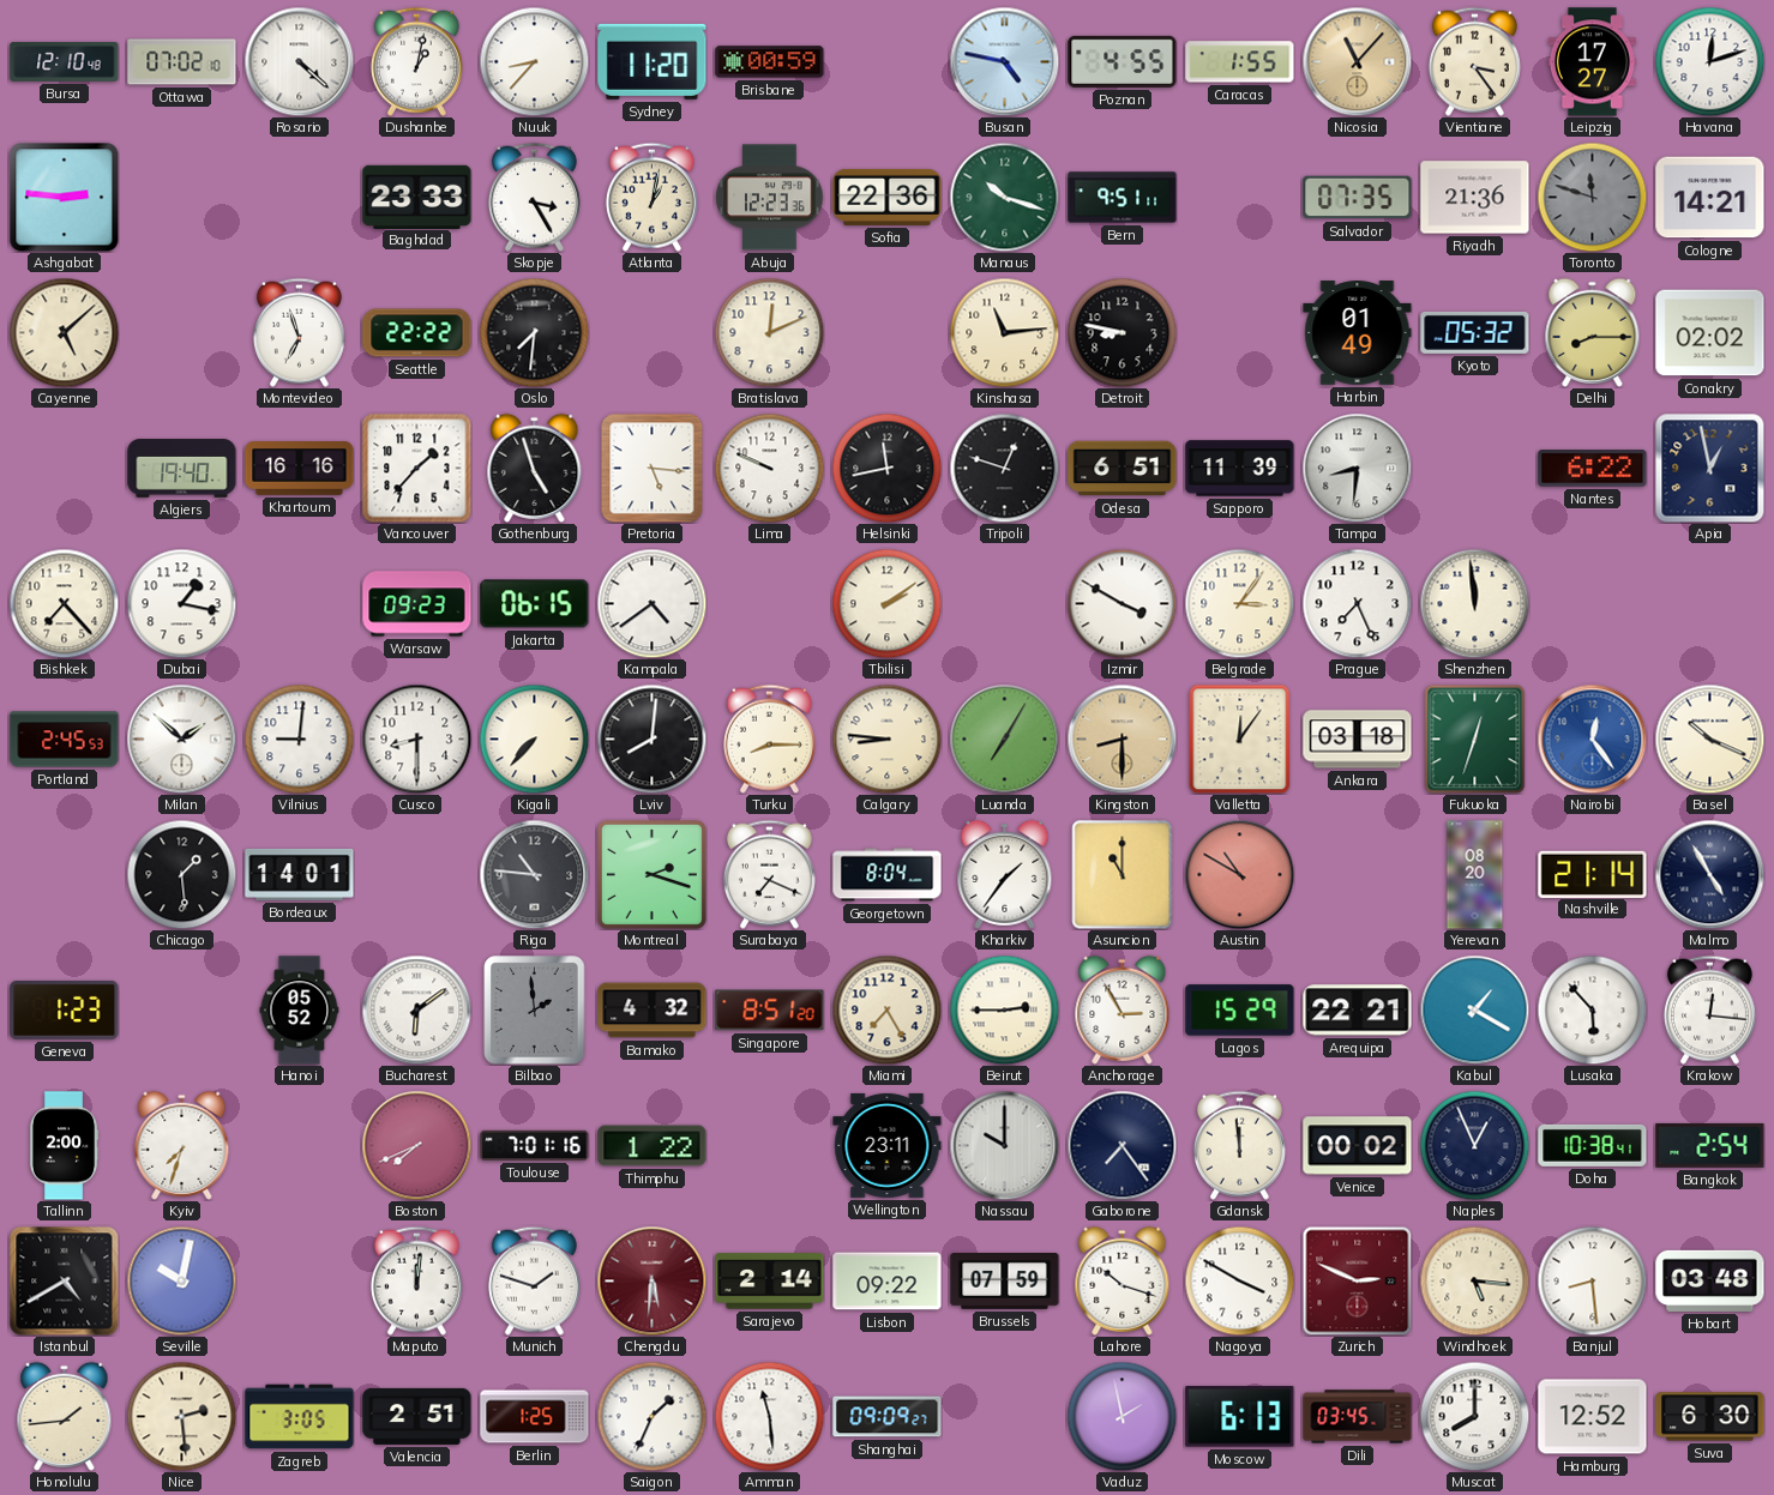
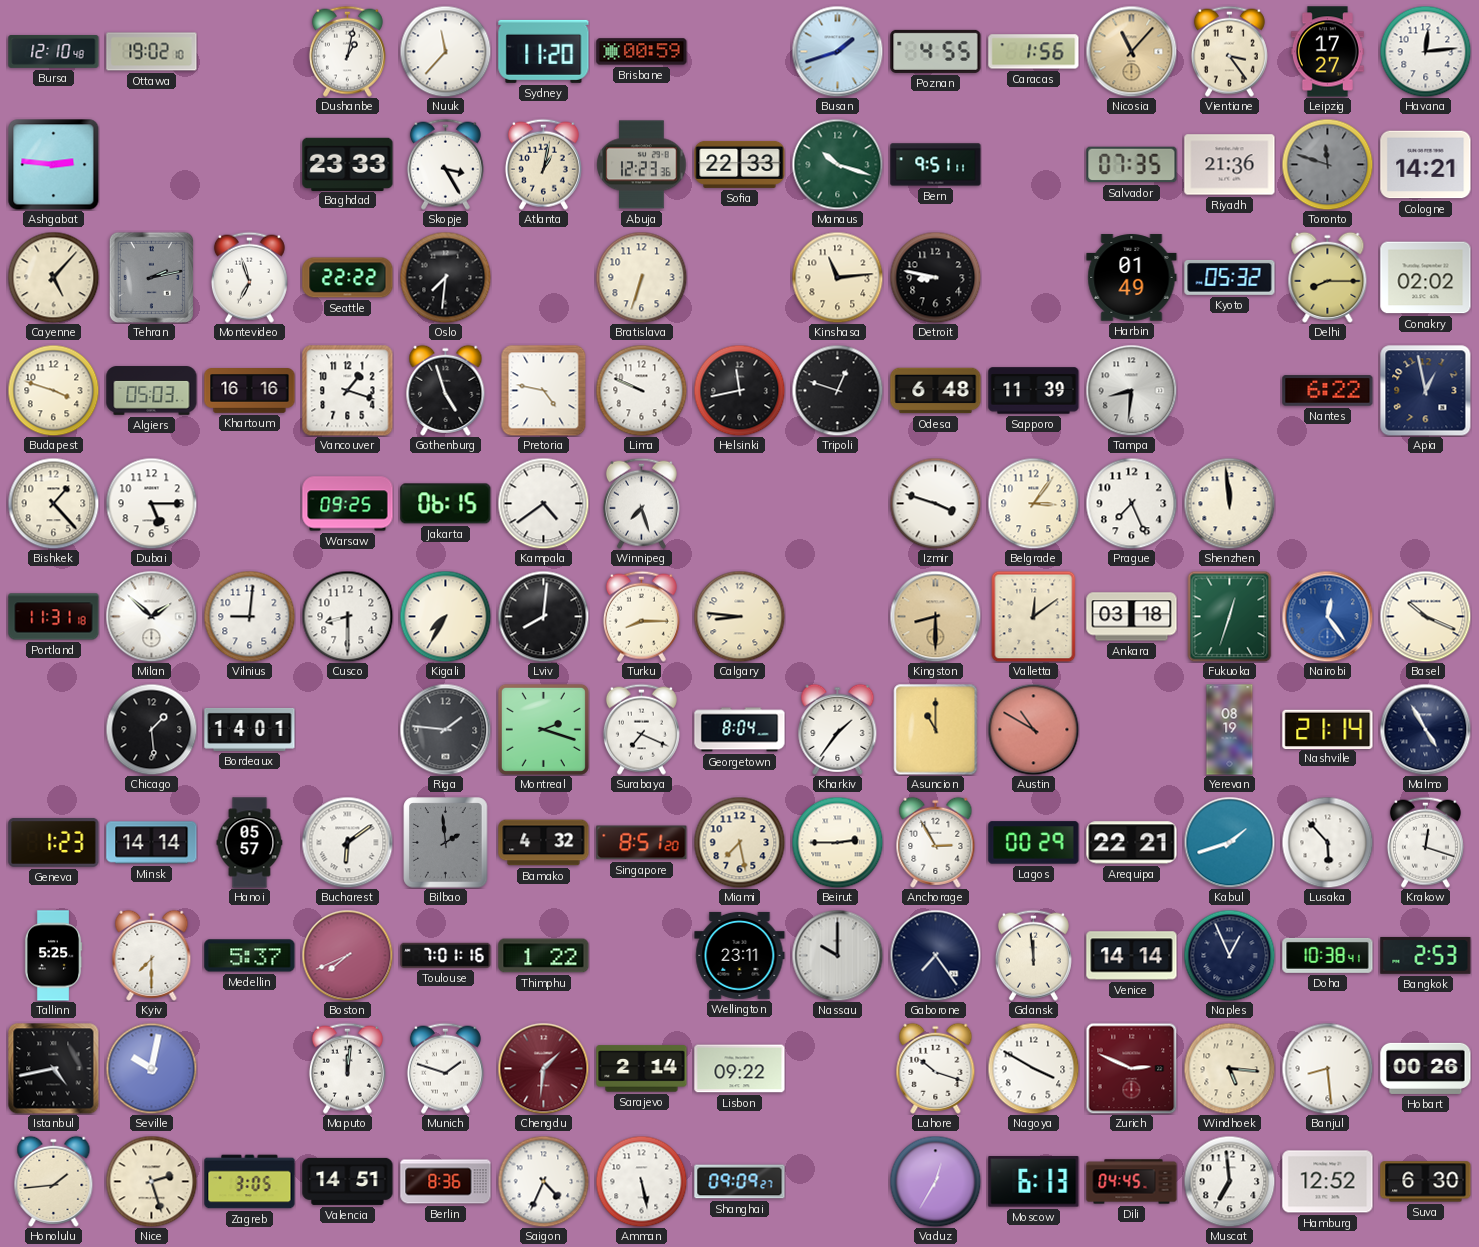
Ottawa: 07:02 -> 19:02 (152, 52)
Rosario: 4:22 -> none (299, 61)
Nuuk: 8:37 -> 11:37 (445, 51)
Busan: 4:47 -> 1:42 (837, 51)
Caracas: 1:55 -> 1:56 (1034, 52)
Havana: 12:12 -> 12:14 (1425, 51)
Sofia: 22:36 -> 22:33 (740, 164)
Cayenne: 5:08 -> 5:07 (53, 277)
Tehran: none -> 2:13 (151, 277)
Bratislava: 12:11 -> 6:33 (641, 277)
Budapest: none -> 3:48 (53, 390)
Algiers: 19:40 -> 05:03 (152, 391)
Vancouver: 1:37 -> 1:18 (348, 391)
Pretoria: 5:16 -> 4:47 (544, 390)
Odesa: 6:51 -> 6:48 (936, 391)
Bishkek: 7:23 -> 1:23 (53, 503)
Dubai: 1:17 -> 5:15 (151, 503)
Warsaw: 09:23 -> 09:25 (348, 504)
Winnipeg: none -> 7:27 (641, 503)
Tbilisi: 2:09 -> none (886, 603)
Izmir: 3:50 -> 3:48 (935, 503)
Portland: 2:45 -> 11:31 (54, 617)
Kigali: 7:37 -> 7:35 (445, 616)
Luanda: 7:05 -> none (1004, 739)
Valletta: 12:06 -> 12:09 (1034, 616)
Riga: 10:46 -> 1:46 (445, 729)
Yerevan: 08:20 -> 08:19 (1230, 730)
Minsk: none -> 14:14 (152, 843)
Hanoi: 05:52 -> 05:57 (250, 843)
Miami: 7:25 -> 7:28 (739, 842)
Lagos: 15:29 -> 00:29 (1034, 843)
Kabul: 1:20 -> 1:42 (1229, 842)
Krakow: 12:16 -> 12:18 (1425, 842)
Tallinn: 2:00 -> 5:25 (53, 956)
Kyiv: 7:33 -> 7:30 (152, 955)
Medellin: none -> 5:37 (250, 956)
Venice: 00:02 -> 14:14 (1132, 956)
Bangkok: 2:54 -> 2:53 (1426, 955)
Istanbul: 4:40 -> 4:43 (53, 1068)
Chengdu: 5:31 -> 1:31 (543, 1068)
Brussels: 07:59 -> none (1005, 1282)
Hobart: 03:48 -> 00:26 (1426, 1068)
Nice: 2:29 -> 2:27 (151, 1181)
Valencia: 2:51 -> 14:51 (348, 1181)
Berlin: 1:25 -> 8:36 (446, 1182)
Saigon: 1:34 -> 4:34 (543, 1181)
Amman: 11:29 -> 5:28 (641, 1181)
Vaduz: 1:58 -> 12:35 (935, 1181)
Dili: 03:45 -> 04:45 (1132, 1182)
Muscat: 8:00 -> 6:59 (1229, 1181)
